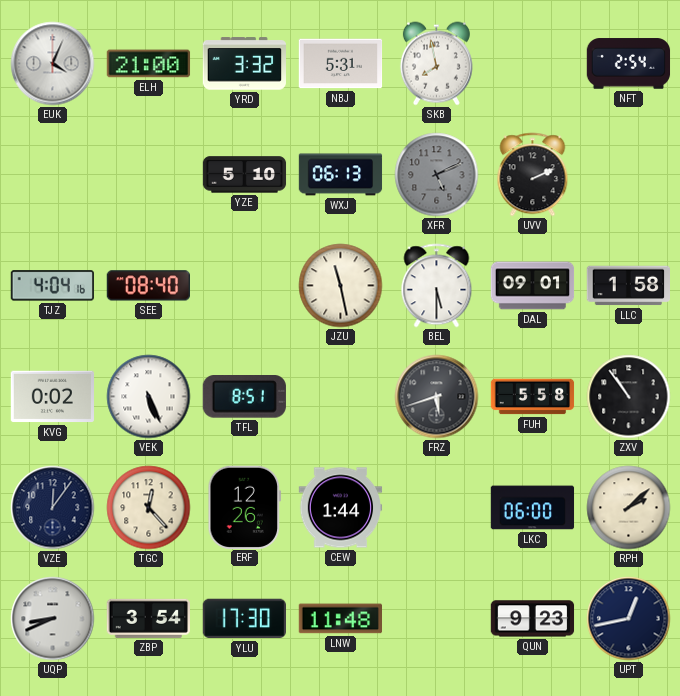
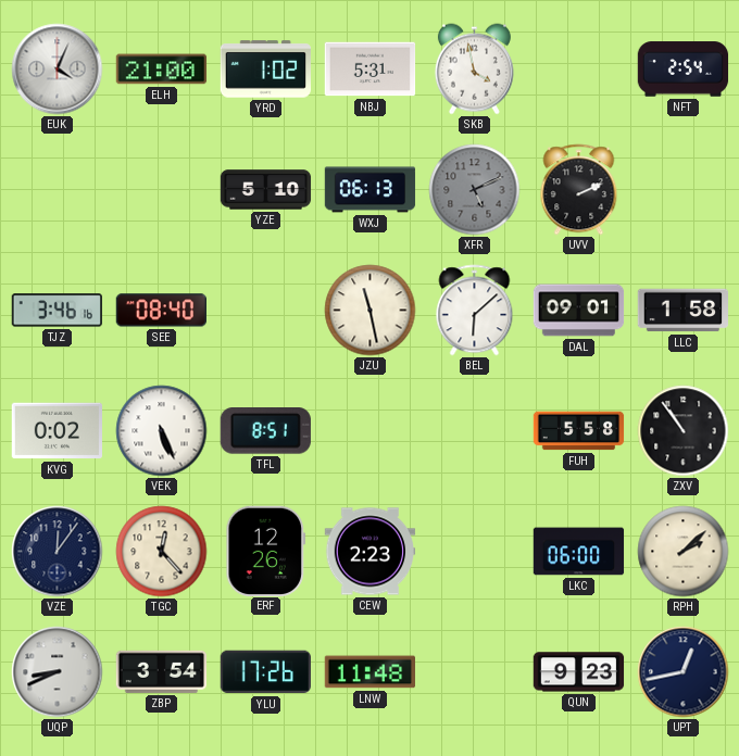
YRD: 3:32 -> 1:02 (265, 70)
SKB: 7:58 -> 3:58 (474, 70)
TJZ: 4:04 -> 3:46 (57, 311)
BEL: 5:30 -> 6:08 (475, 311)
FRZ: 5:42 -> none (437, 397)
CEW: 1:44 -> 2:23 (371, 552)
YLU: 17:30 -> 17:26 (265, 672)
